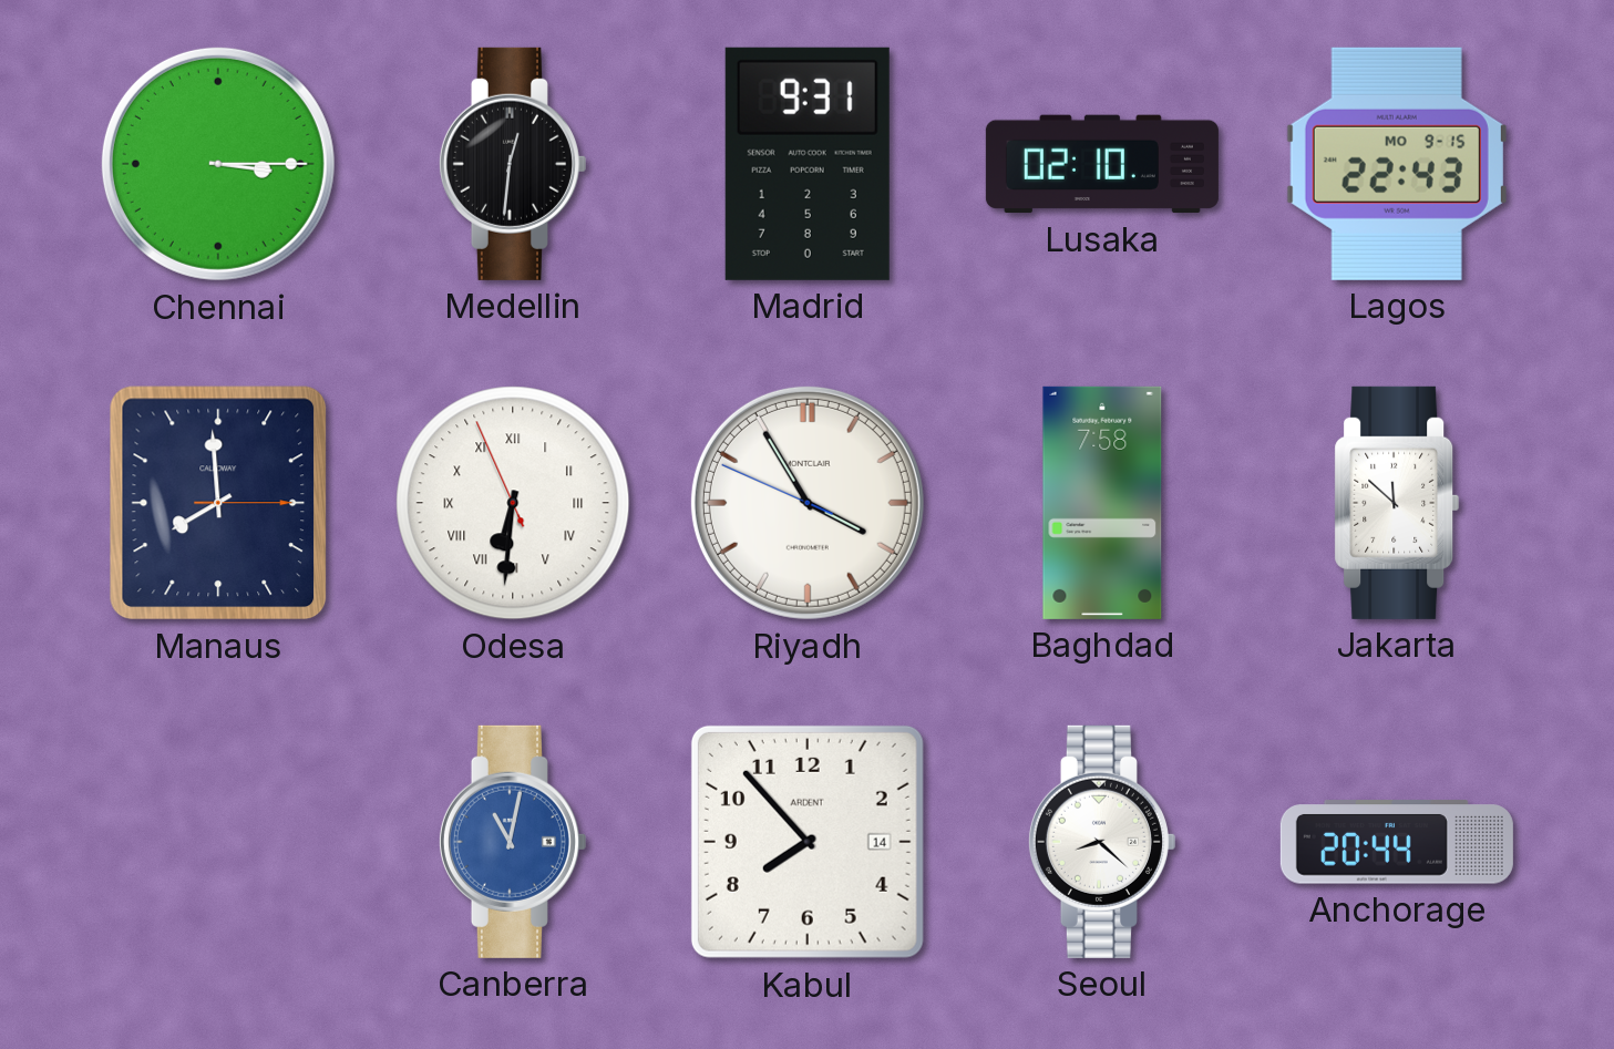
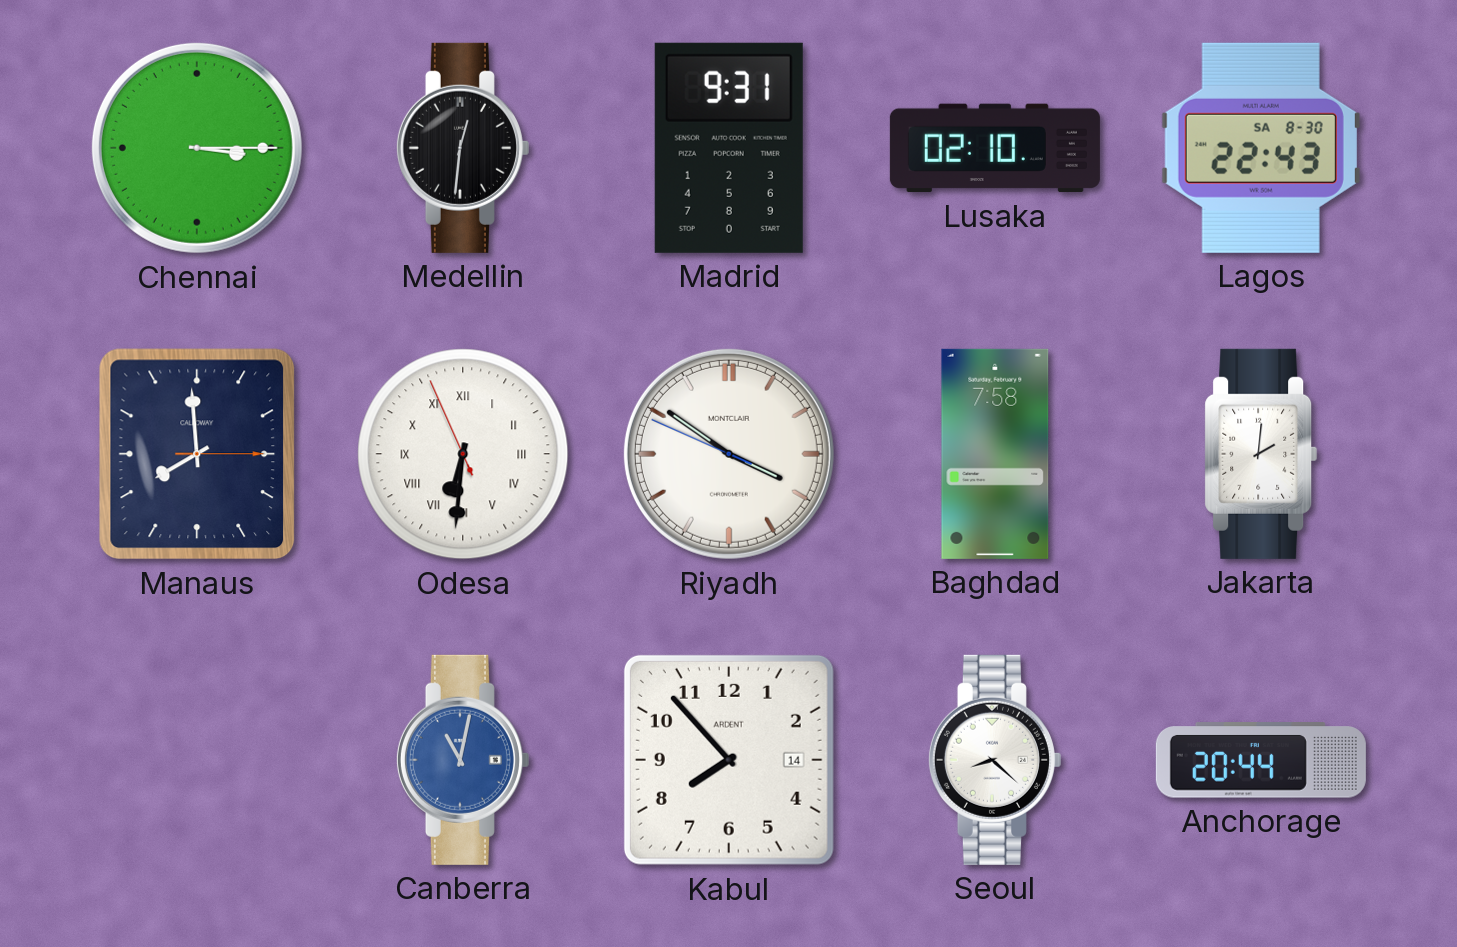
Lagos date: MO 9-15 -> SA 8-30 (1261, 148)
Riyadh: 3:54 -> 3:50 (729, 454)
Jakarta: 11:52 -> 2:01 (1261, 454)
